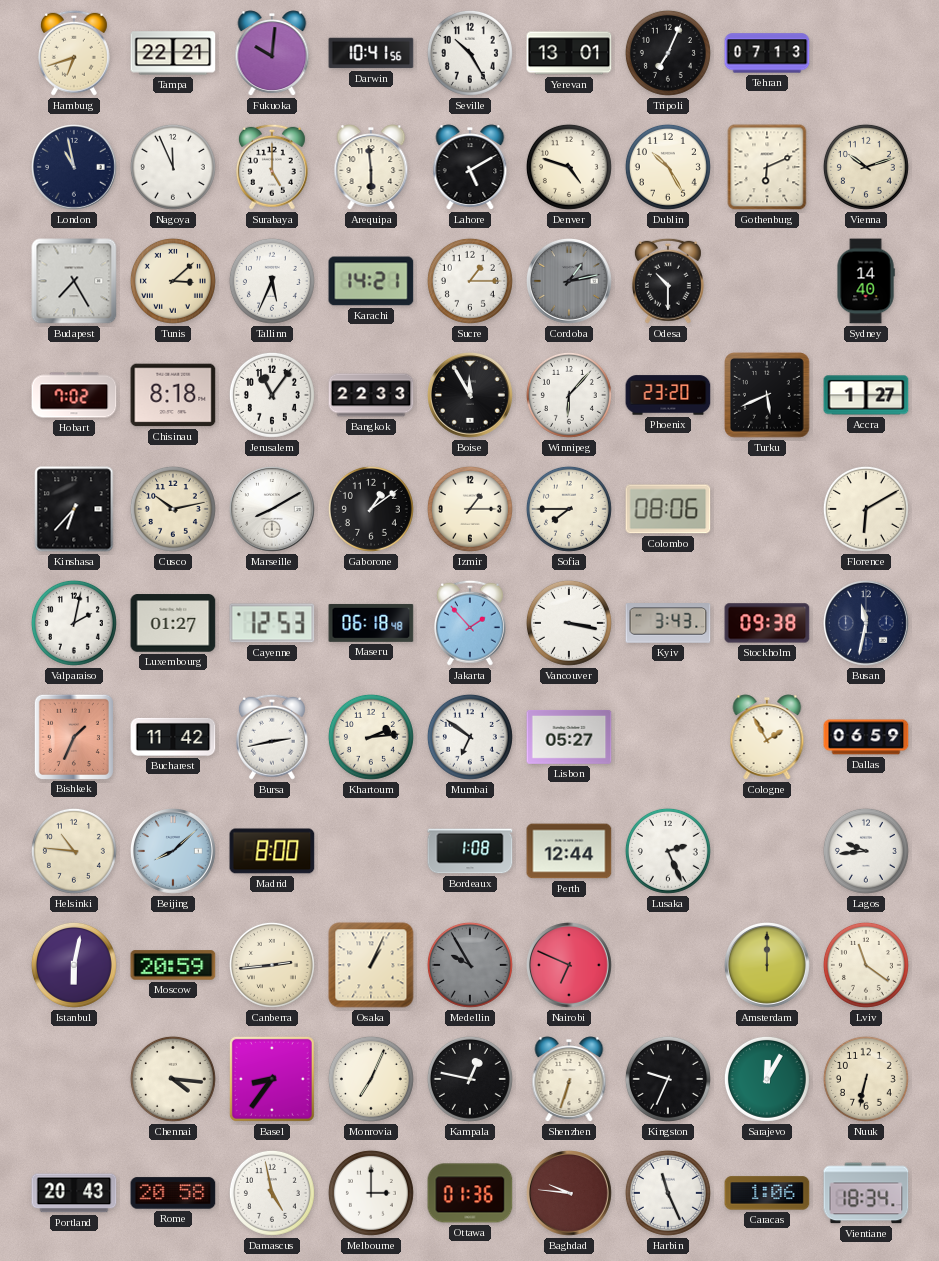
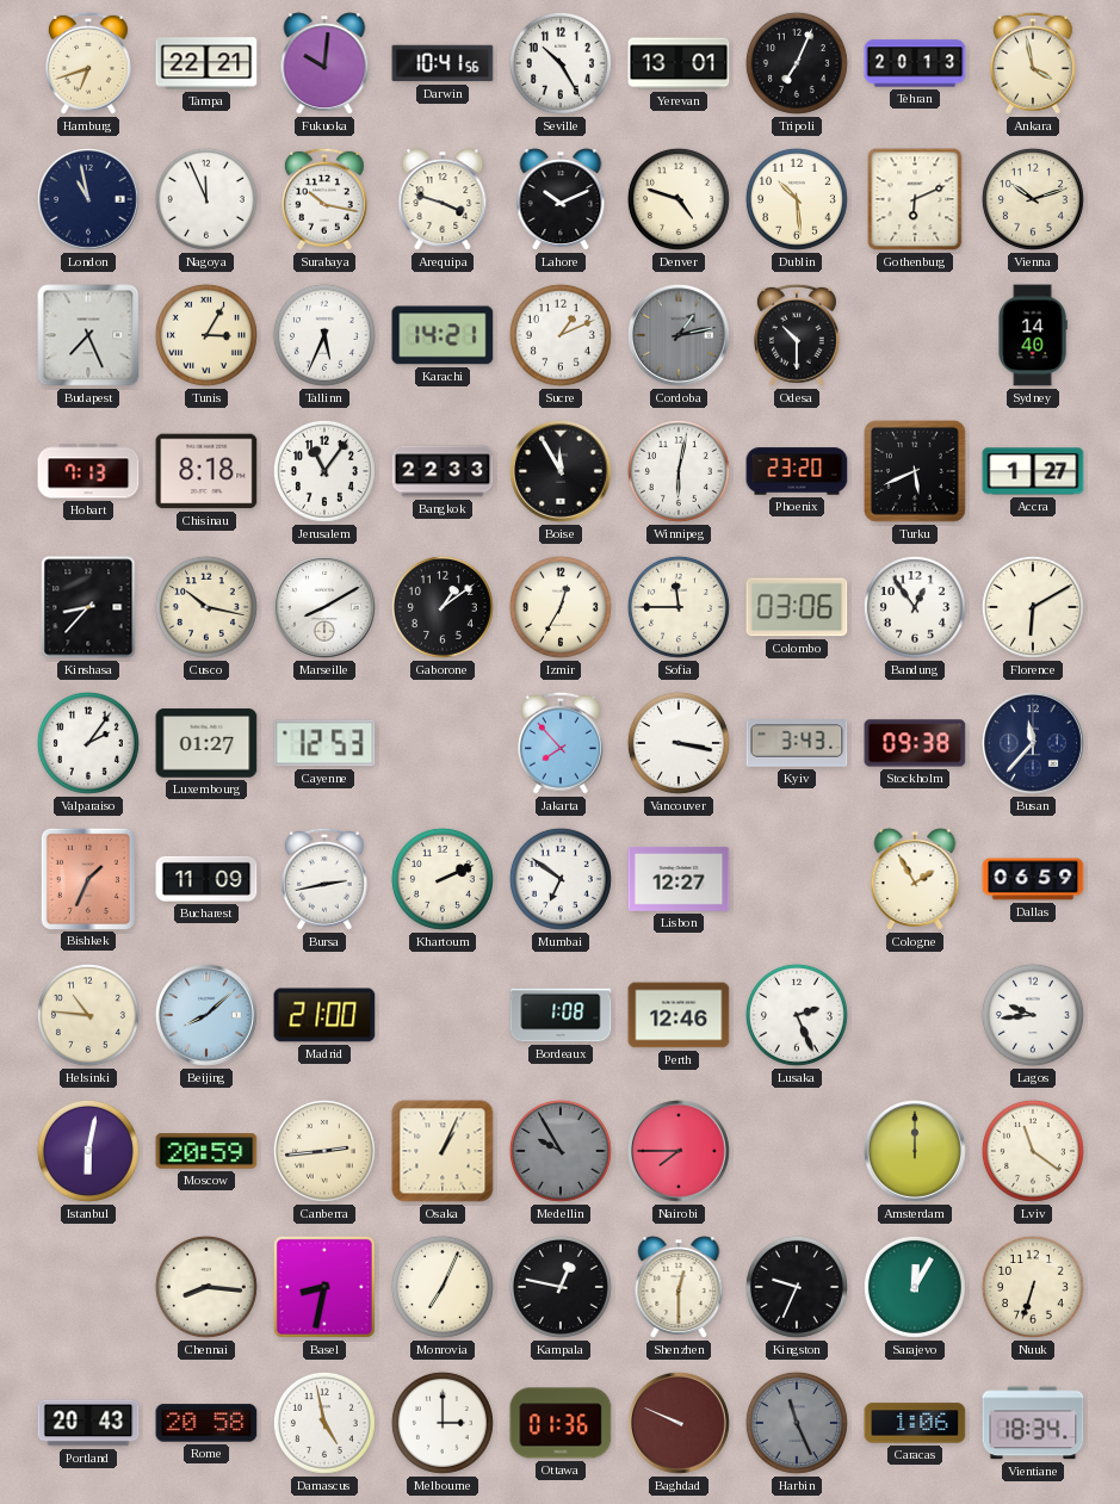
Tehran: 07:13 -> 20:13 (915, 63)
Ankara: none -> 3:58 (1033, 63)
Surabaya: 5:00 -> 10:17 (324, 199)
Arequipa: 5:59 -> 3:48 (443, 199)
Lahore: 5:10 -> 10:11 (561, 199)
Dublin: 10:25 -> 10:29 (797, 199)
Budapest: 7:25 -> 7:26 (88, 335)
Tunis: 3:08 -> 3:05 (206, 335)
Sucre: 1:15 -> 1:11 (561, 335)
Hobart: 7:02 -> 7:13 (88, 471)
Winnipeg: 6:07 -> 6:02 (679, 471)
Kinshasa: 6:37 -> 8:37 (88, 607)
Cusco: 10:13 -> 10:17 (206, 607)
Izmir: 1:15 -> 12:35 (561, 607)
Sofia: 7:45 -> 11:45 (679, 607)
Colombo: 08:06 -> 03:06 (797, 607)
Bandung: none -> 12:54 (915, 607)
Valparaiso: 2:02 -> 2:06 (88, 743)
Maseru: 06:18 -> none (371, 623)
Jakarta: 1:53 -> 7:53 (561, 743)
Busan: 11:32 -> 11:37 (1034, 744)
Bucharest: 11:42 -> 11:09 (206, 879)
Khartoum: 2:14 -> 2:11 (443, 879)
Lisbon: 05:27 -> 12:27 (679, 879)
Madrid: 8:00 -> 21:00 (324, 1015)
Perth: 12:44 -> 12:46 (679, 1015)
Nairobi: 6:49 -> 7:45 (680, 1152)
Chennai: 4:16 -> 8:16 (206, 1287)
Basel: 8:36 -> 8:32 (324, 1287)
Shenzhen: 6:33 -> 12:30 (679, 1287)
Nuuk: 6:32 -> 6:33 (1033, 1287)
Baghdad: 9:46 -> 9:49 (680, 1424)
Harbin dial: white -> grey (797, 1423)
